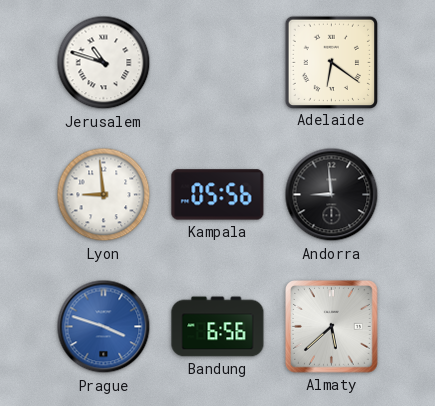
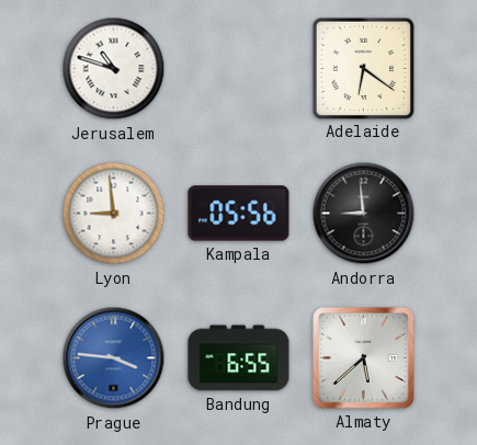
Prague: 3:48 -> 3:46 (114, 358)
Bandung: 6:56 -> 6:55 (239, 358)
